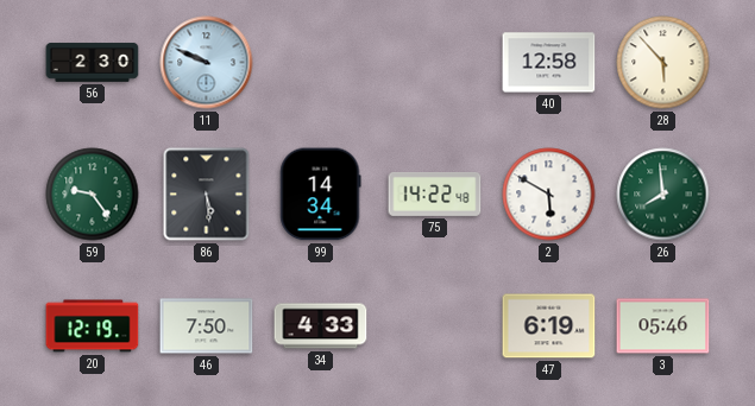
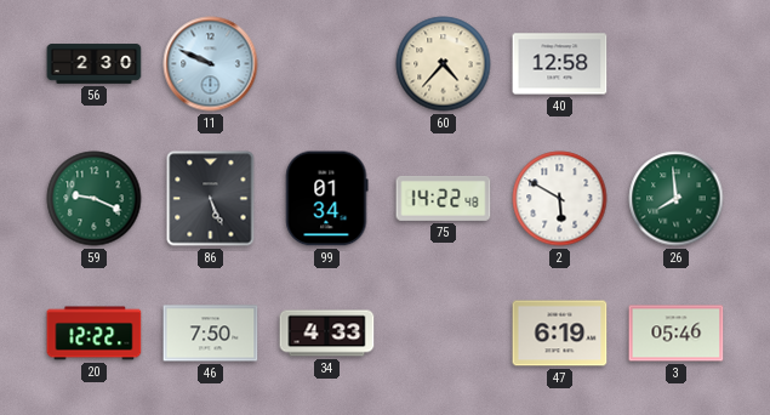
60: none -> 4:37 (444, 64)
28: 5:53 -> none (663, 63)
59: 9:24 -> 9:19 (95, 199)
86: 5:29 -> 5:26 (211, 199)
99: 14:34 -> 01:34 (326, 199)
20: 12:19 -> 12:22 (95, 334)
